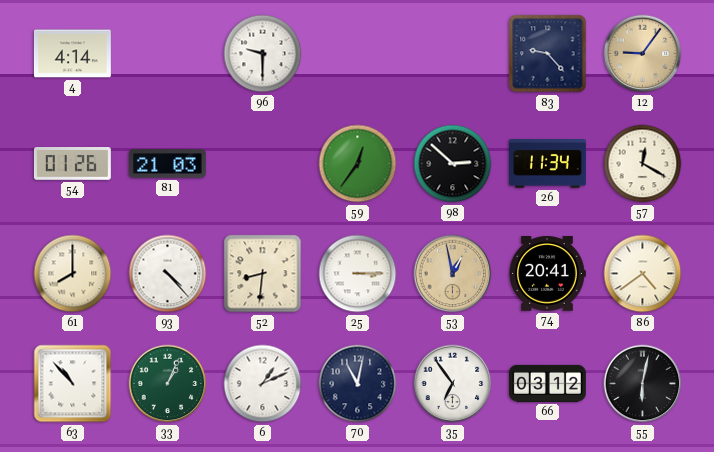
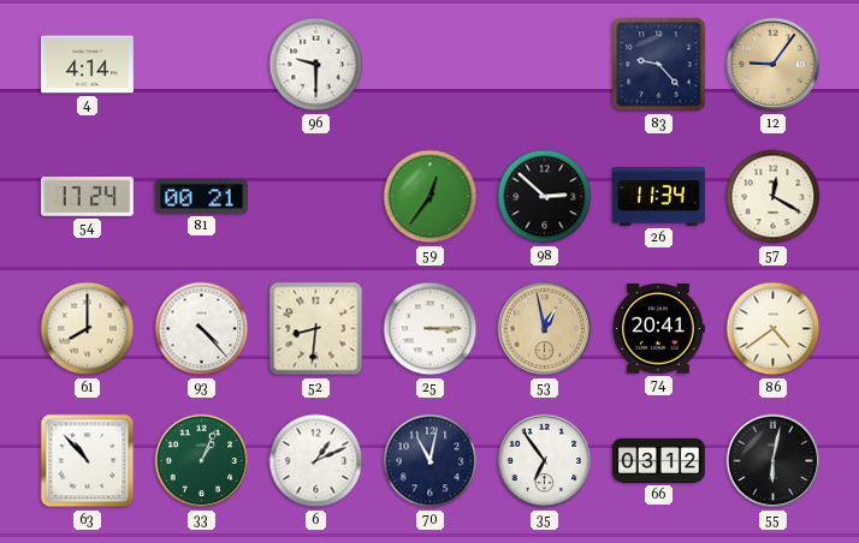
54: 01:26 -> 17:24 (87, 197)
81: 21:03 -> 00:21 (201, 197)
